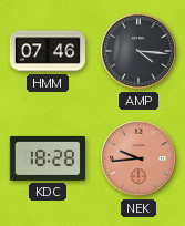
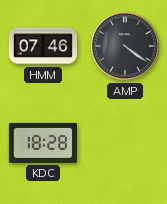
AMP: 4:16 -> 4:21 (126, 47)
NEK: 9:44 -> none (140, 160)
